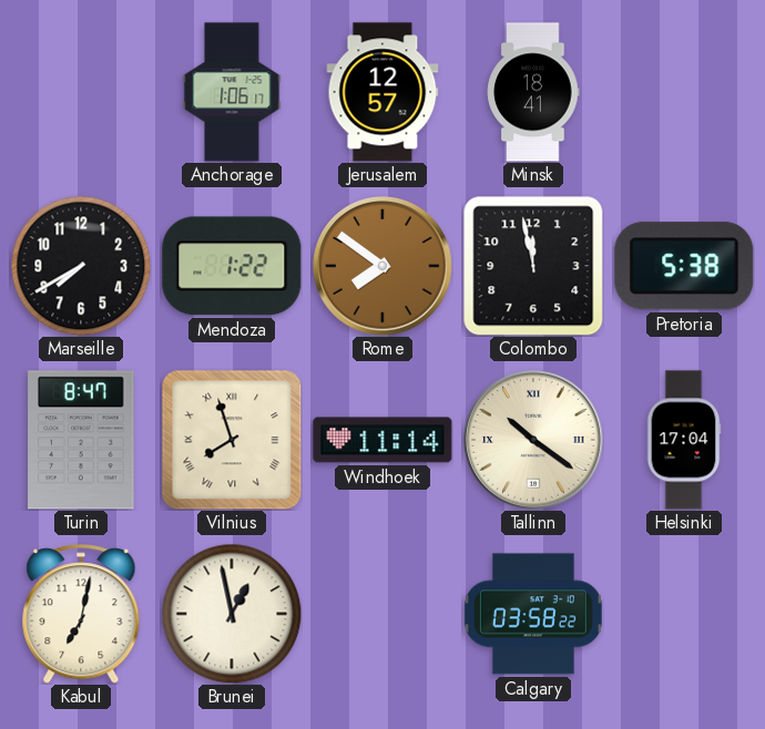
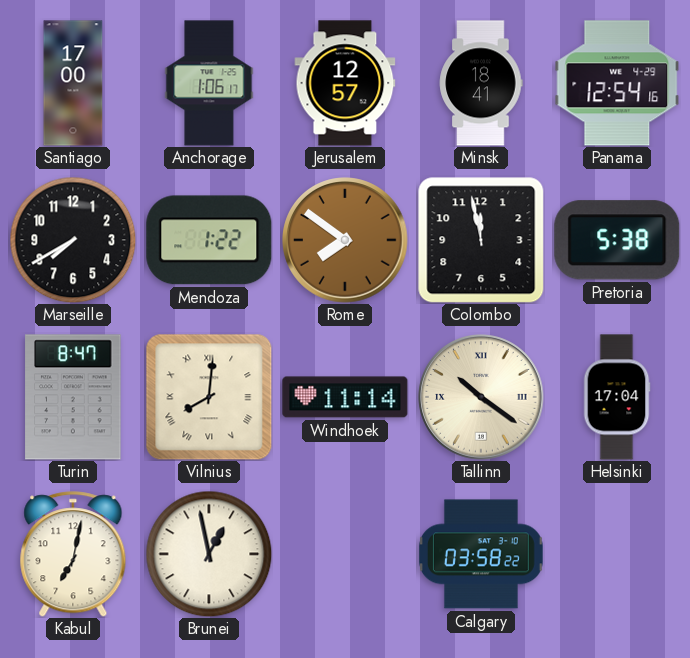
Santiago: none -> 17:00 (73, 83)
Panama: none -> 12:54 (617, 83)
Vilnius: 7:57 -> 8:01 (209, 397)
